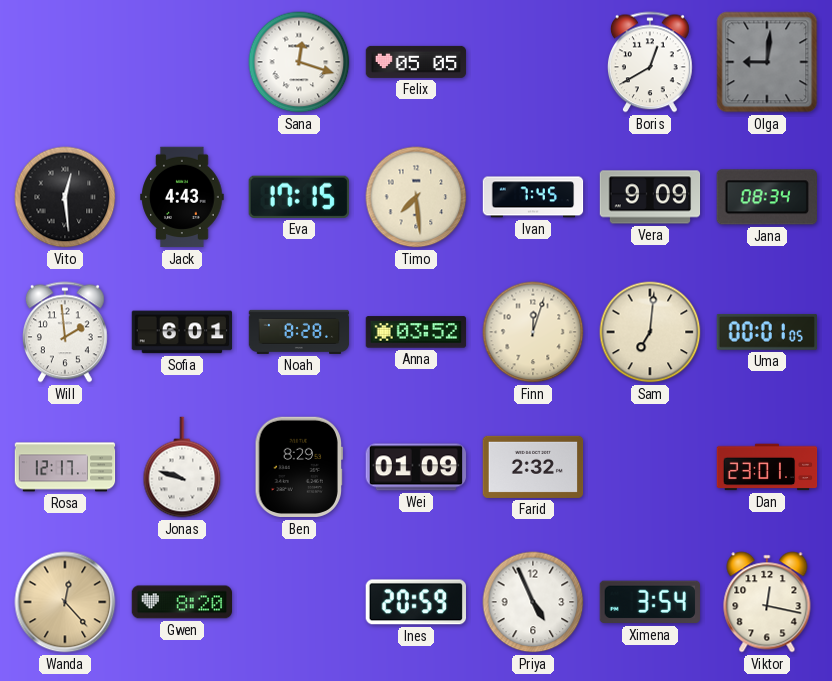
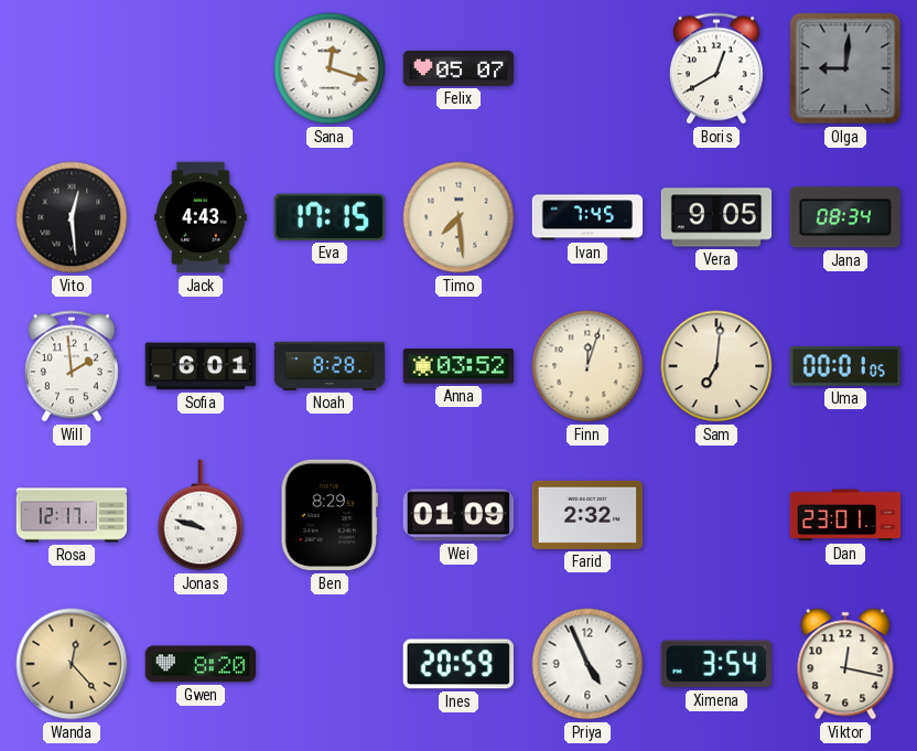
Felix: 05:05 -> 05:07 (458, 68)
Vera: 9:09 -> 9:05 (716, 217)
